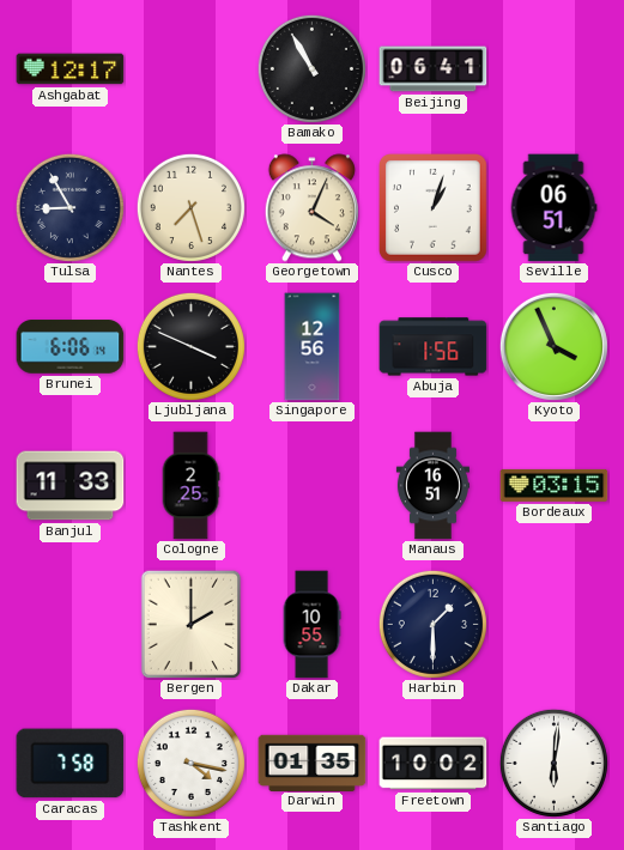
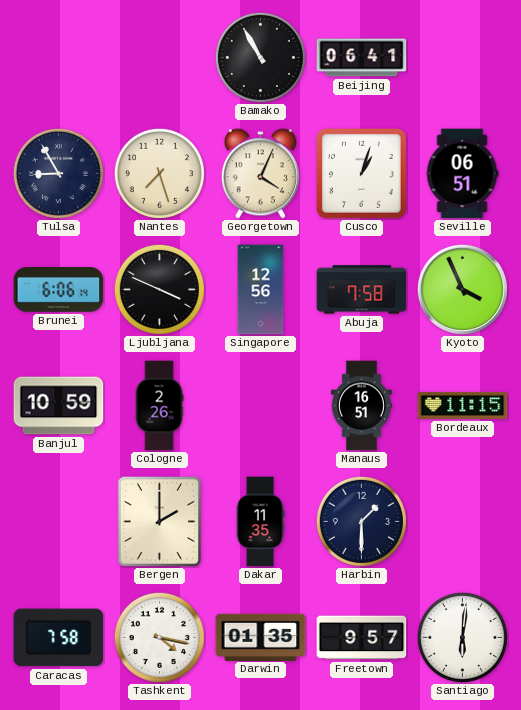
Ashgabat: 12:17 -> none (71, 69)
Abuja: 1:56 -> 7:58 (362, 290)
Banjul: 11:33 -> 10:59 (59, 406)
Cologne: 2:25 -> 2:26 (159, 406)
Bordeaux: 03:15 -> 11:15 (463, 405)
Dakar: 10:55 -> 11:35 (260, 522)
Freetown: 10:02 -> 9:57 (362, 638)
